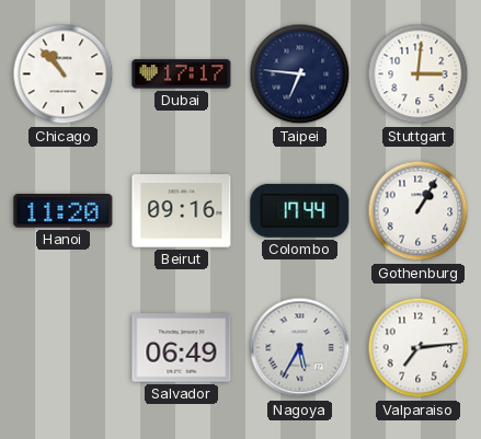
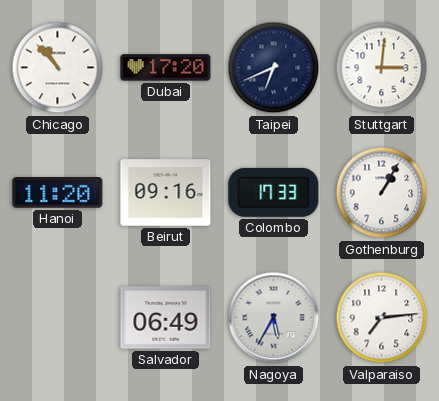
Dubai: 17:17 -> 17:20 (166, 68)
Taipei: 6:46 -> 6:41 (274, 68)
Colombo: 17:44 -> 17:33 (274, 192)
